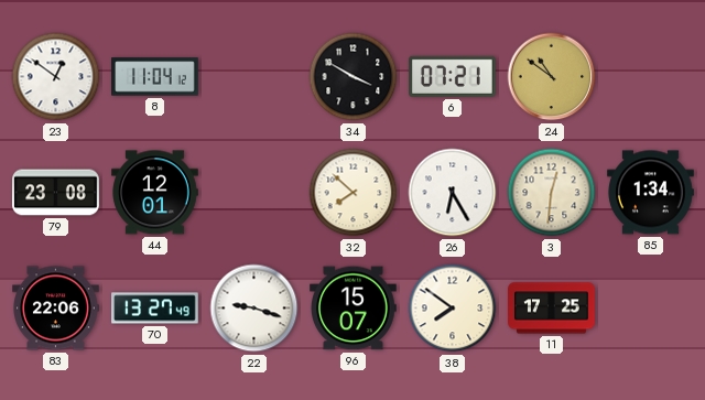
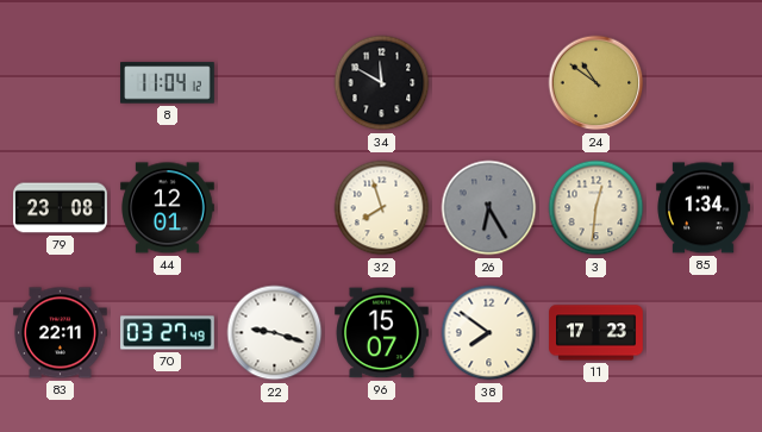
23: 12:51 -> none (56, 77)
34: 3:50 -> 11:50 (382, 83)
6: 07:21 -> none (453, 76)
32: 7:52 -> 7:57 (382, 208)
26 dial: white -> grey (489, 208)
83: 22:06 -> 22:11 (61, 333)
70: 13:27 -> 03:27 (168, 333)
11: 17:25 -> 17:23 (597, 333)
